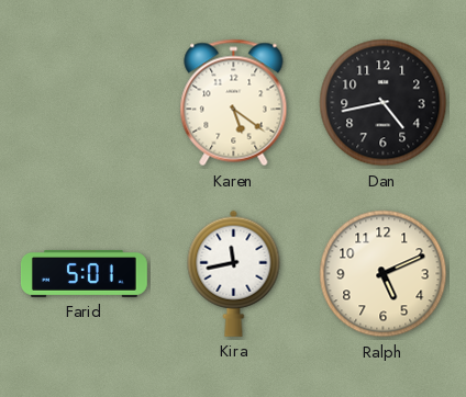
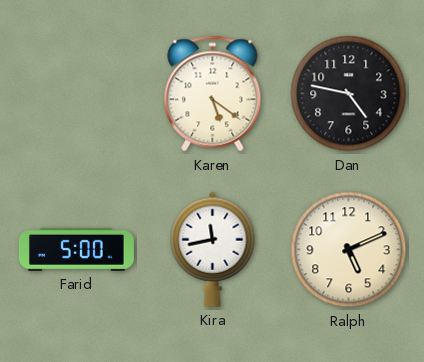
Dan: 4:43 -> 4:47 (349, 94)
Farid: 5:01 -> 5:00 (76, 249)
